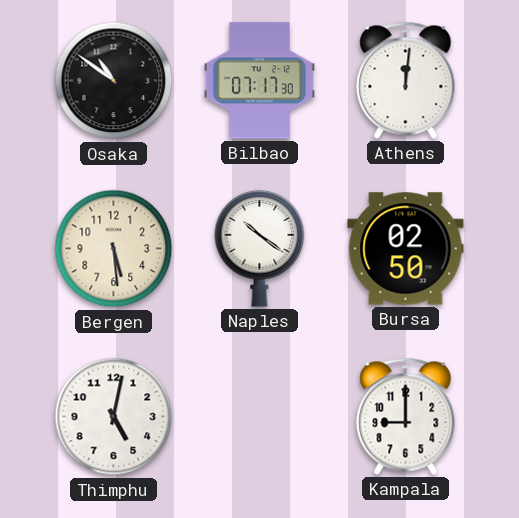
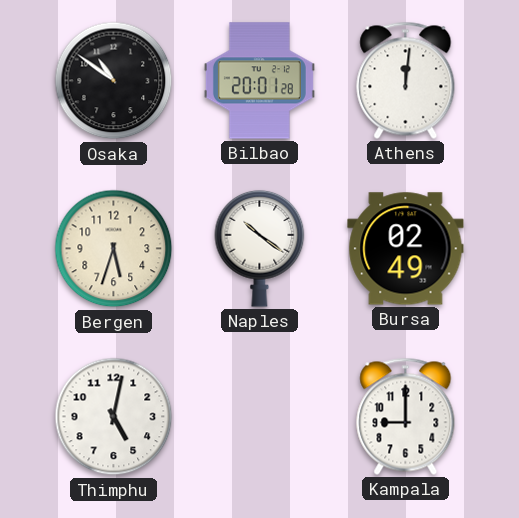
Bilbao: 07:17 -> 20:01 (259, 81)
Bergen: 5:29 -> 5:33 (114, 249)
Bursa: 02:50 -> 02:49 (406, 249)
